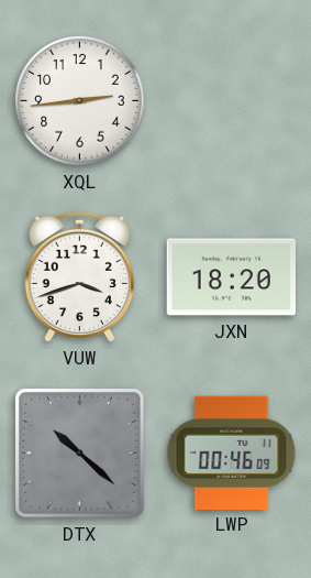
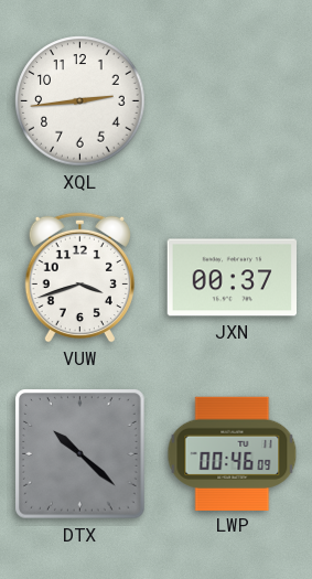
JXN: 18:20 -> 00:37 (232, 278)
